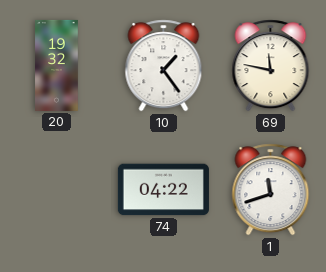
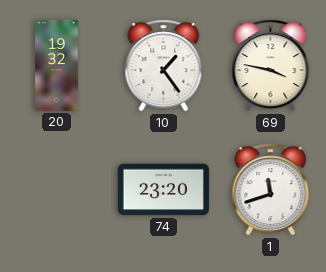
69: 11:47 -> 3:47 (271, 66)
74: 04:22 -> 23:20 (163, 190)
